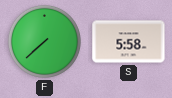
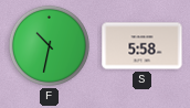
F: 7:38 -> 10:32 (49, 45)
